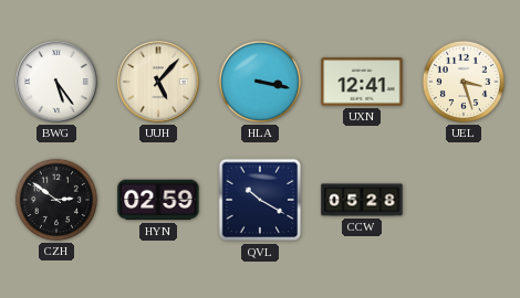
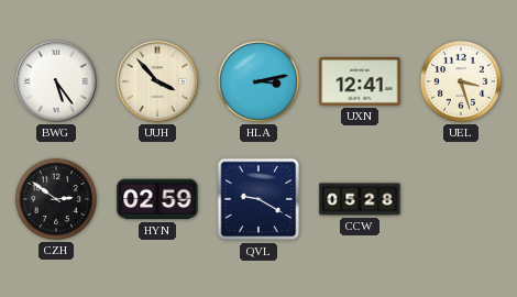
UUH: 5:07 -> 3:53 (157, 81)
HLA: 3:17 -> 3:13 (258, 81)
QVL: 10:20 -> 9:20 (258, 199)
